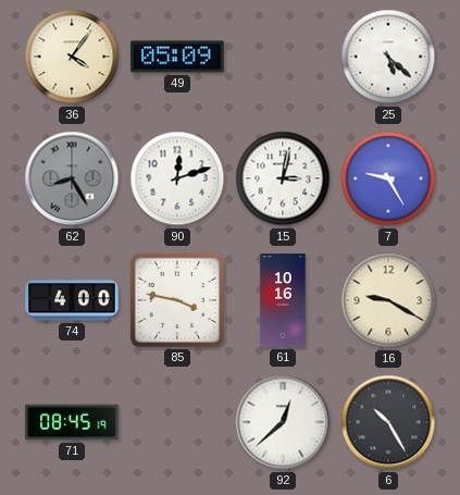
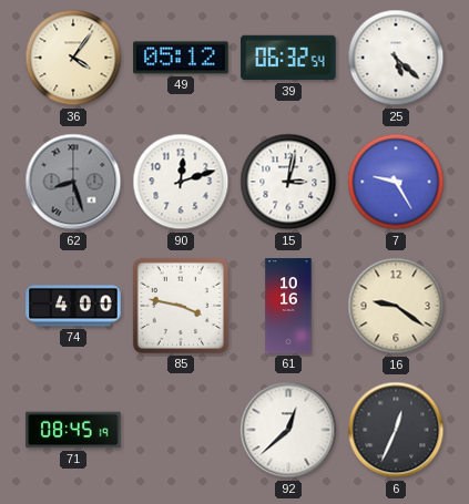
49: 05:09 -> 05:12 (181, 58)
39: none -> 06:32 (288, 58)
62: 8:25 -> 8:27 (73, 182)
16: 9:20 -> 9:21 (396, 306)
6: 10:25 -> 12:34 (396, 430)
